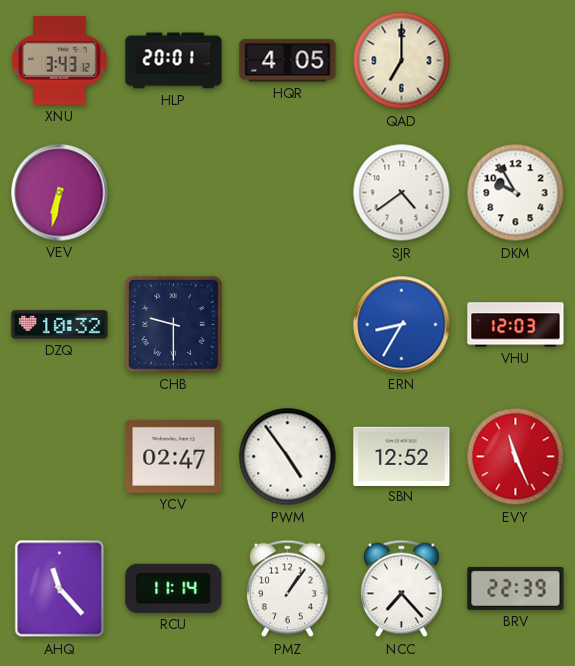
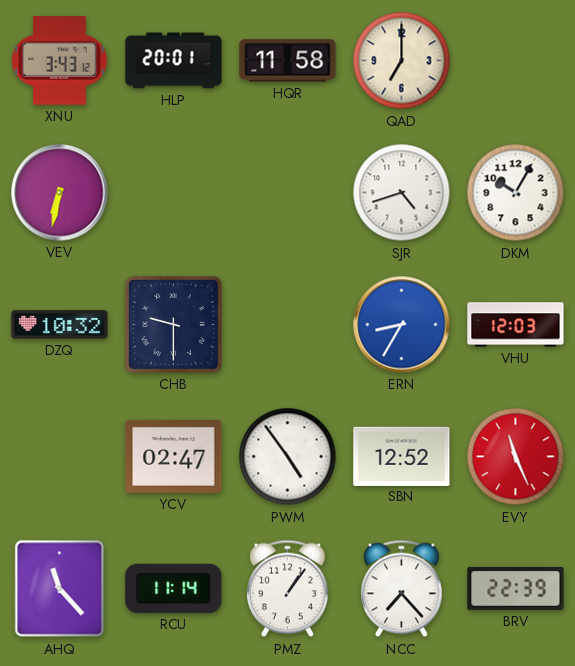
HQR: 4:05 -> 11:58 (288, 61)
SJR: 4:39 -> 4:42 (402, 193)
DKM: 9:55 -> 10:05 (516, 193)
